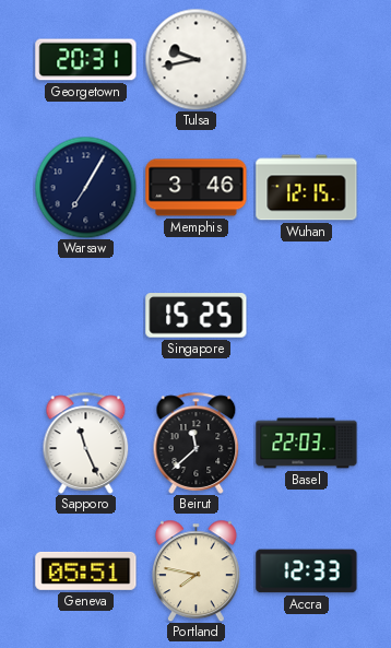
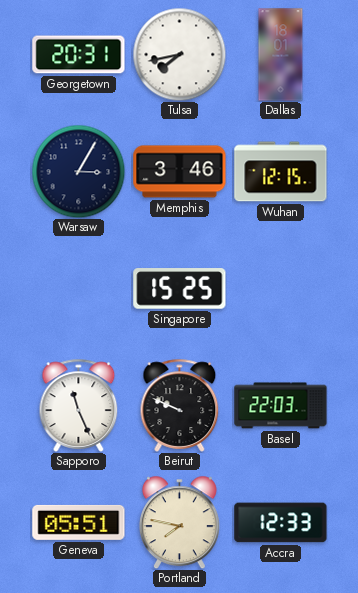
Tulsa: 9:43 -> 7:43 (179, 54)
Dallas: none -> 18:01 (281, 55)
Warsaw: 7:05 -> 3:05 (78, 171)
Beirut: 11:38 -> 9:49 (180, 405)
